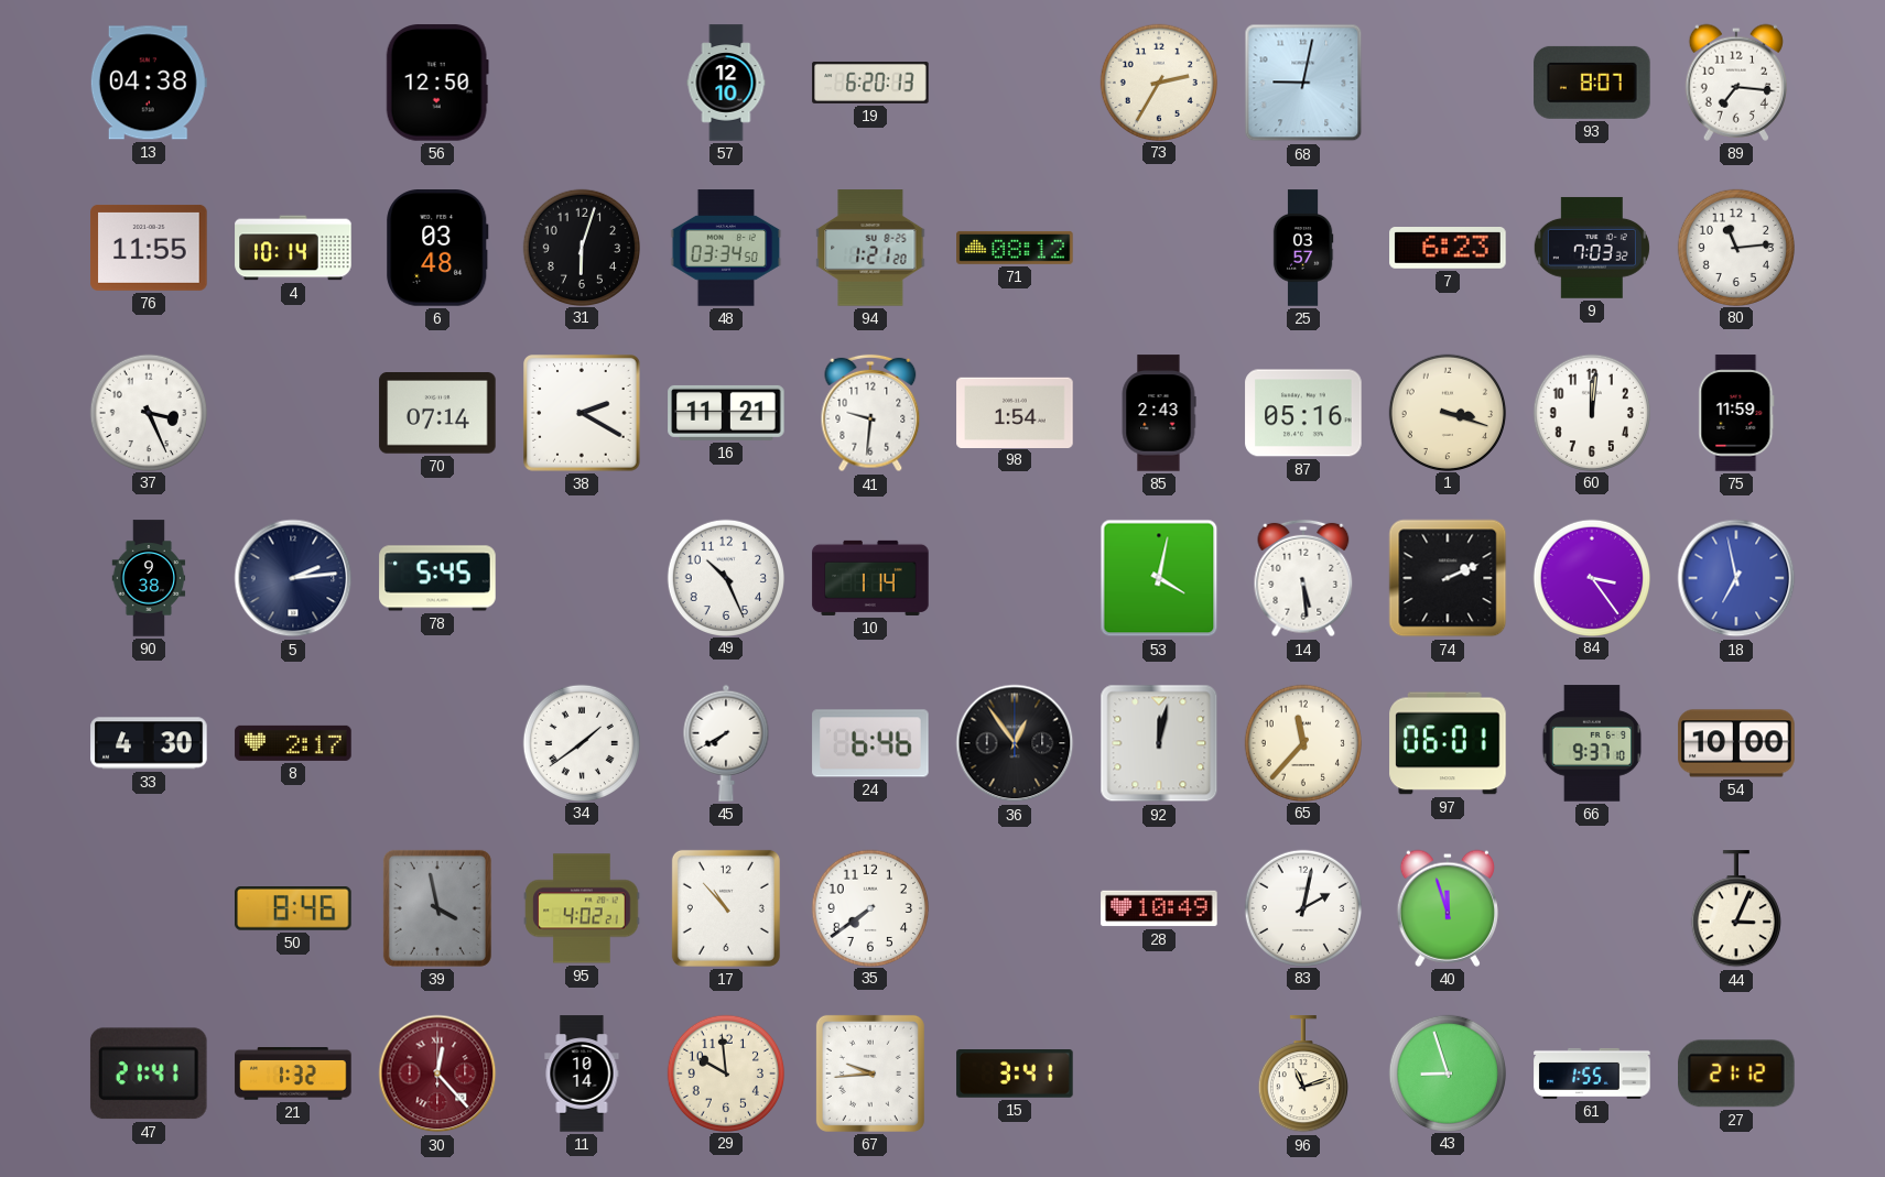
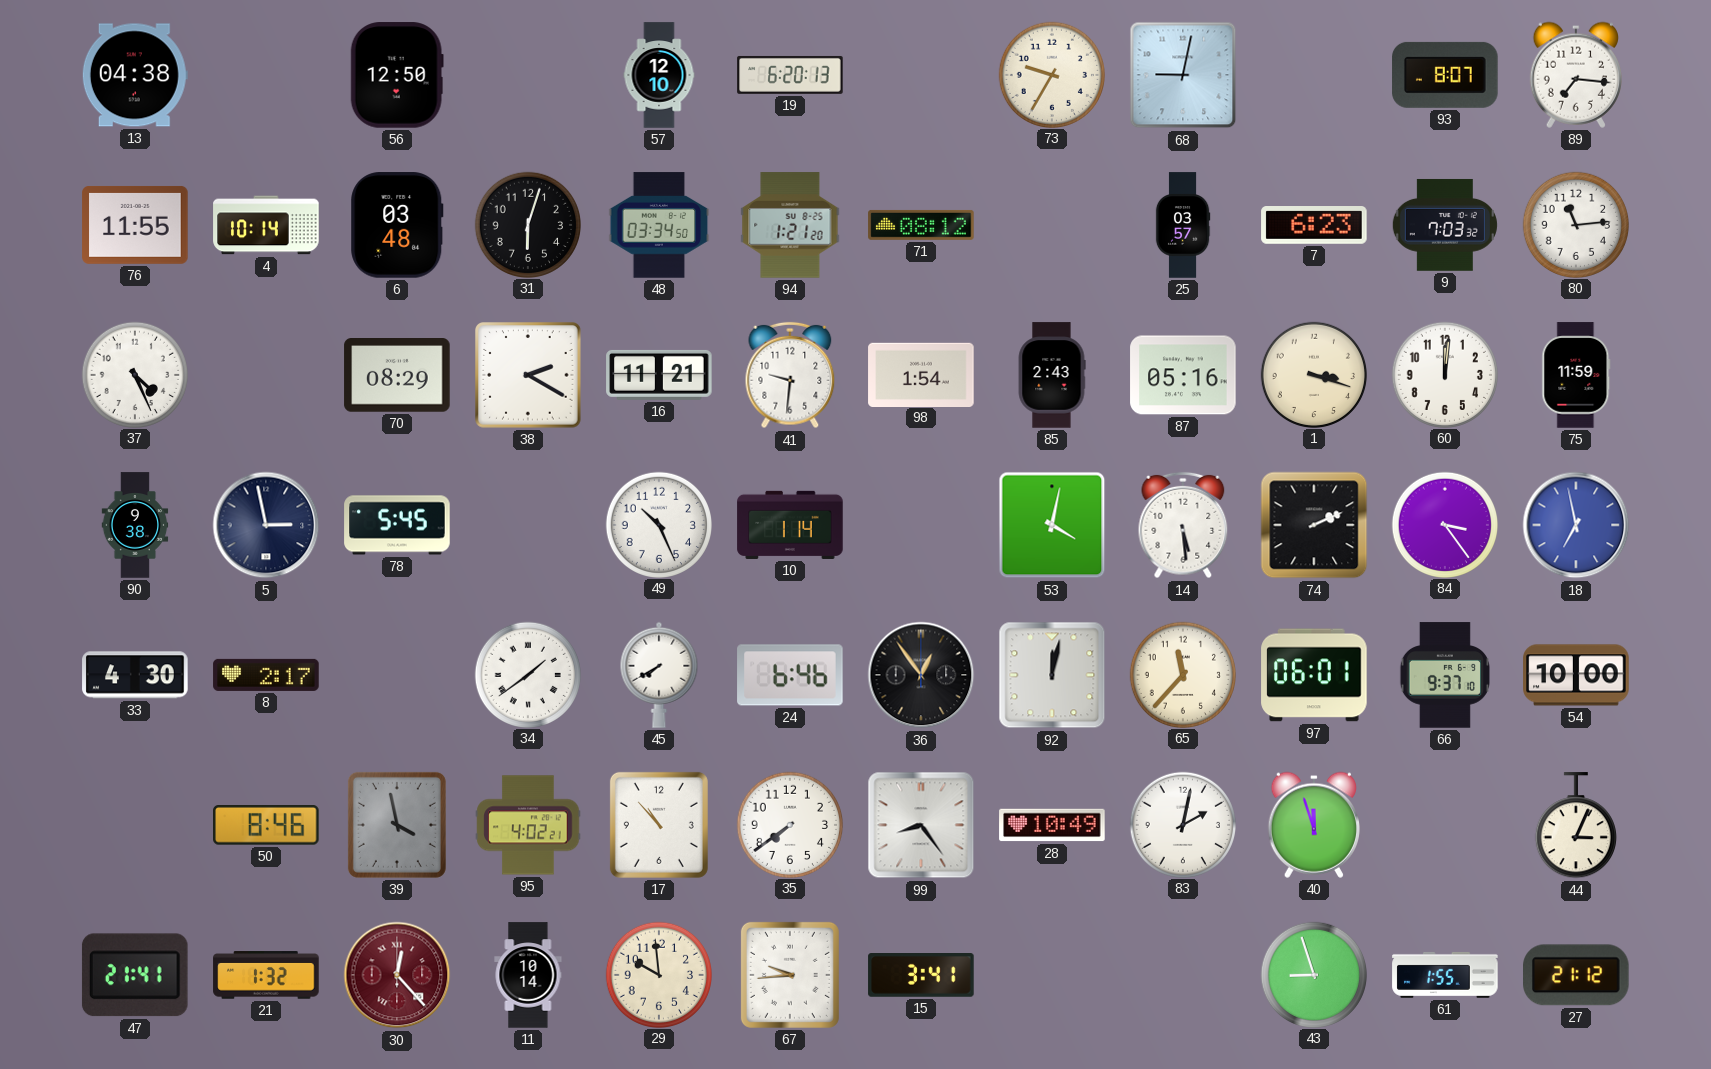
73: 2:35 -> 9:35 (1051, 74)
37: 3:26 -> 4:26 (134, 374)
70: 07:14 -> 08:29 (397, 375)
5: 2:14 -> 2:58 (266, 525)
99: none -> 8:24 (921, 825)
96: 11:12 -> none (1303, 1075)
